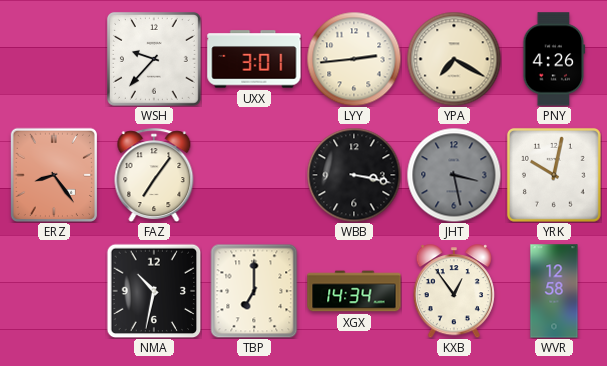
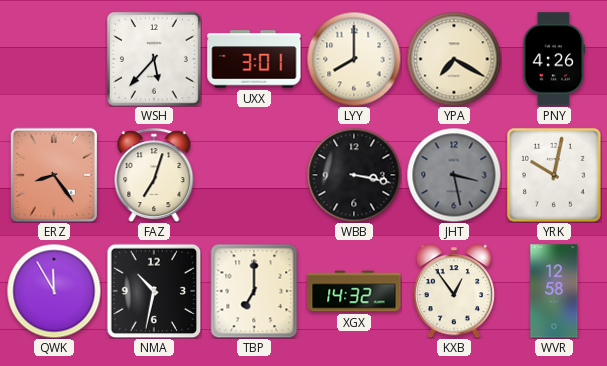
WSH: 9:37 -> 5:37 (154, 59)
LYY: 2:44 -> 8:00 (354, 59)
FAZ: 7:06 -> 7:03 (154, 175)
QWK: none -> 11:55 (54, 291)
XGX: 14:34 -> 14:32 (354, 291)
